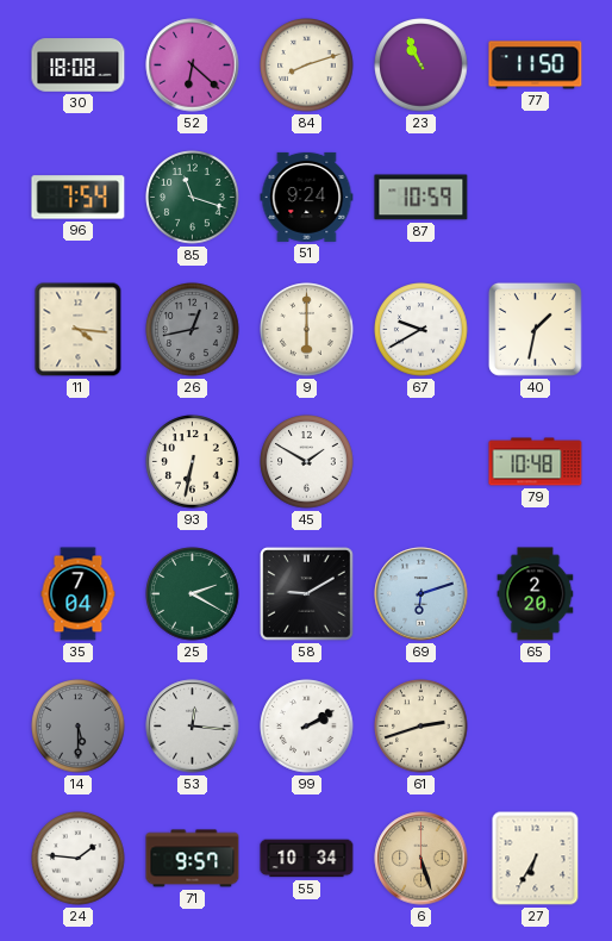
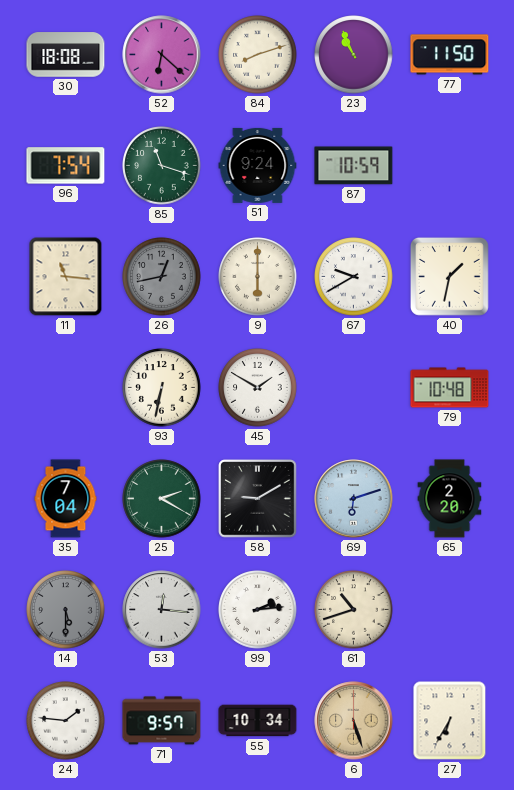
11: 4:16 -> 11:16 (66, 277)
99: 2:10 -> 2:14 (258, 610)
61: 2:42 -> 10:42 (354, 610)
